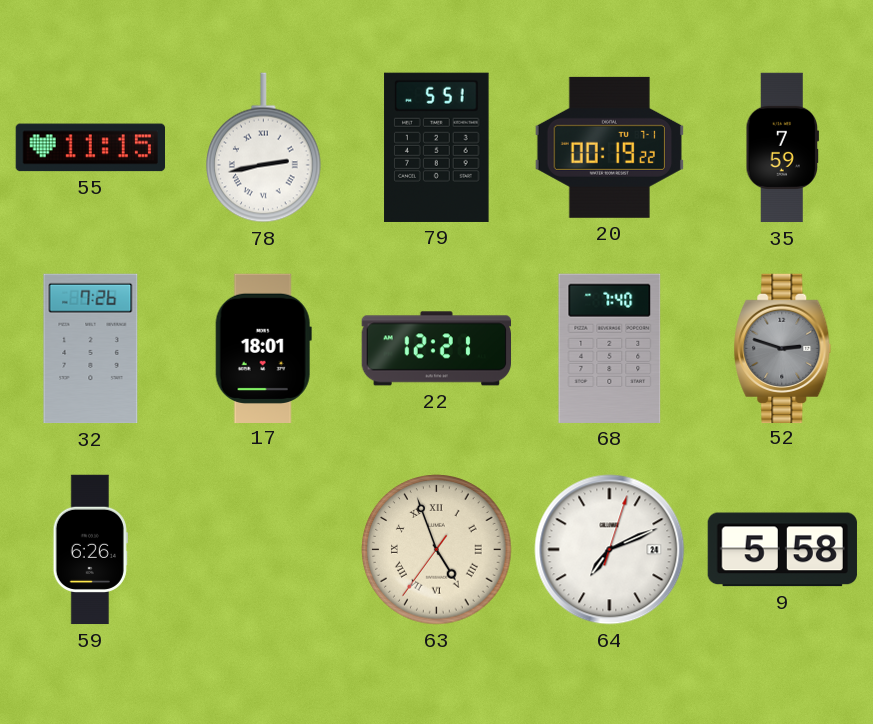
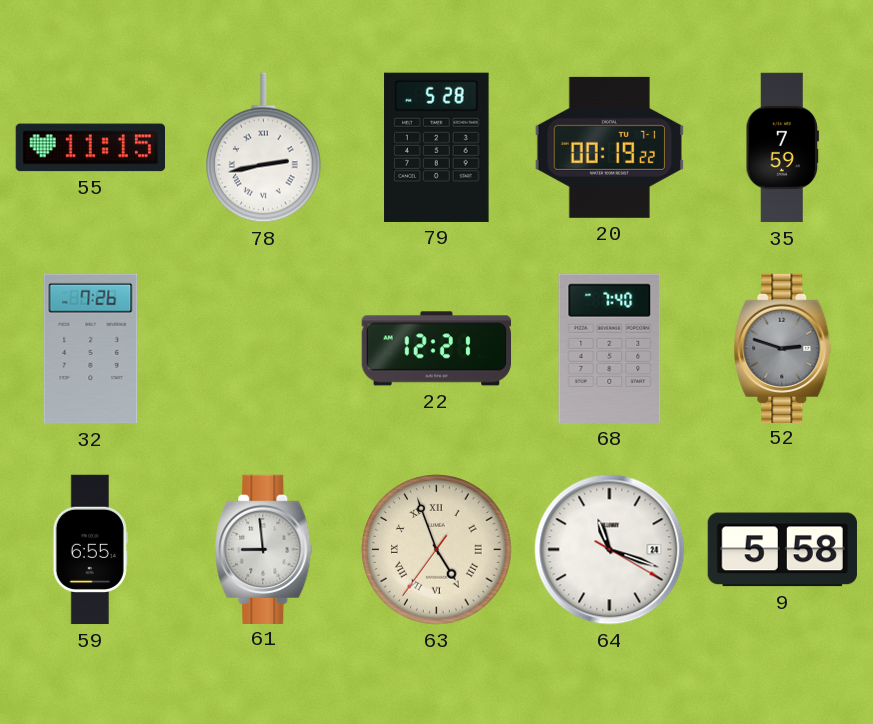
79: 5:51 -> 5:28 (437, 147)
17: 18:01 -> none (263, 348)
59: 6:26 -> 6:55 (90, 550)
61: none -> 8:59 (264, 549)
64: 7:11 -> 11:18 (610, 550)
